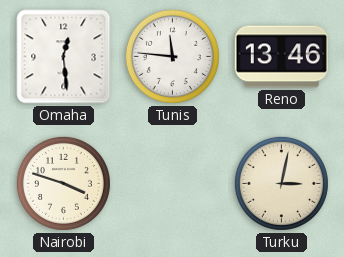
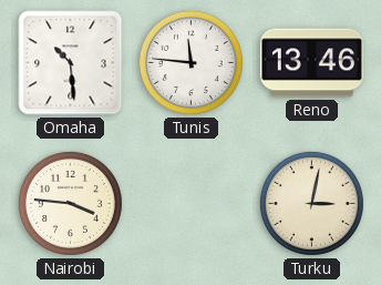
Omaha: 12:29 -> 10:29 (71, 63)
Nairobi: 3:48 -> 3:46 (70, 203)
